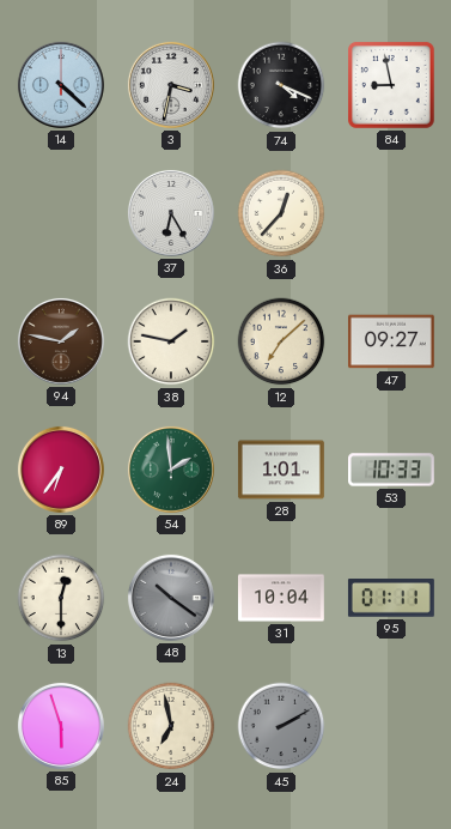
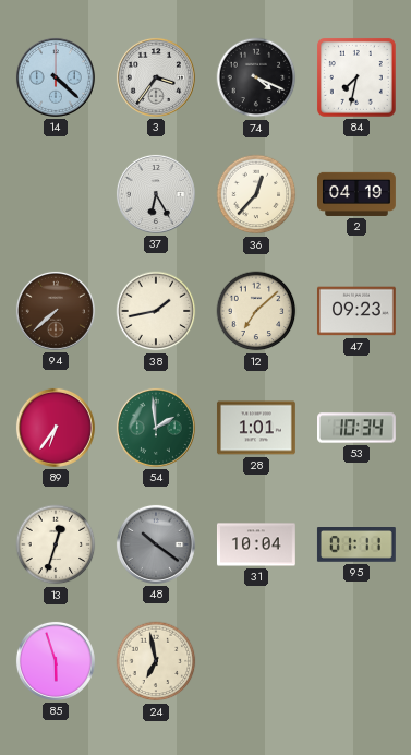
3: 3:32 -> 3:36 (156, 77)
84: 8:58 -> 7:32 (356, 77)
2: none -> 04:19 (358, 194)
94: 1:47 -> 7:38 (56, 311)
38: 1:47 -> 1:43 (156, 311)
47: 09:27 -> 09:23 (356, 311)
53: 10:33 -> 10:34 (358, 428)
13: 12:30 -> 12:33 (56, 544)
45: 2:10 -> none (281, 726)
